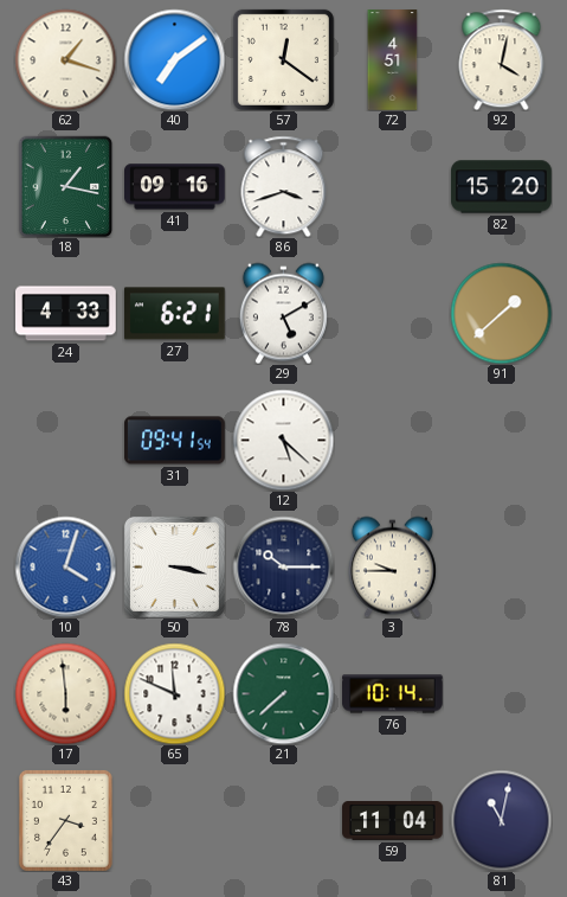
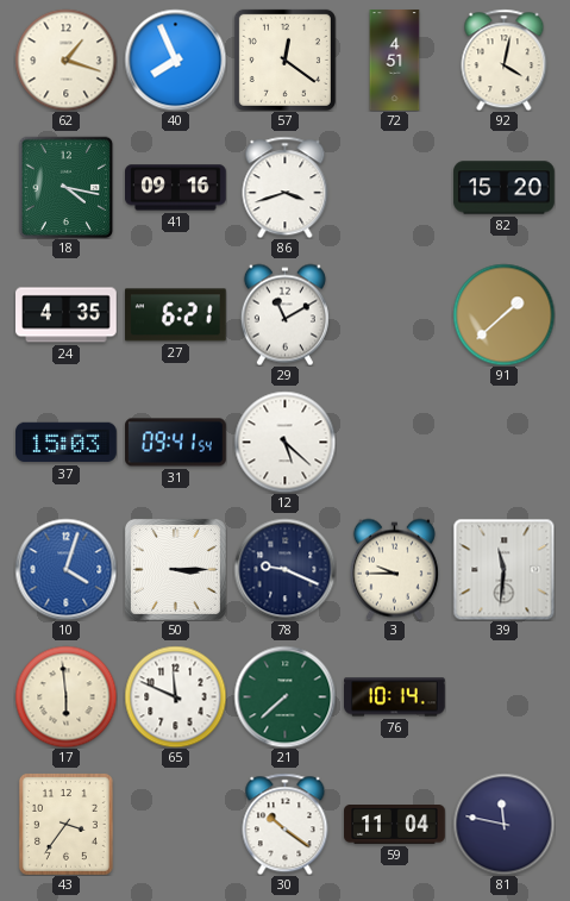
40: 7:09 -> 7:56 (175, 60)
18: 1:17 -> 4:17 (67, 187)
24: 4:33 -> 4:35 (67, 315)
29: 5:10 -> 11:10 (284, 314)
37: none -> 15:03 (67, 443)
50: 3:17 -> 3:15 (175, 569)
78: 10:15 -> 9:19 (284, 569)
39: none -> 11:31 (503, 569)
30: none -> 10:21 (286, 824)
81: 11:02 -> 11:47 (503, 824)
